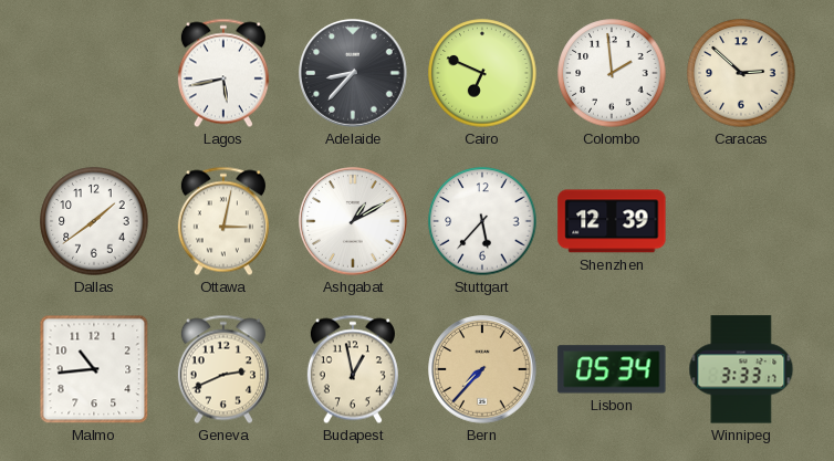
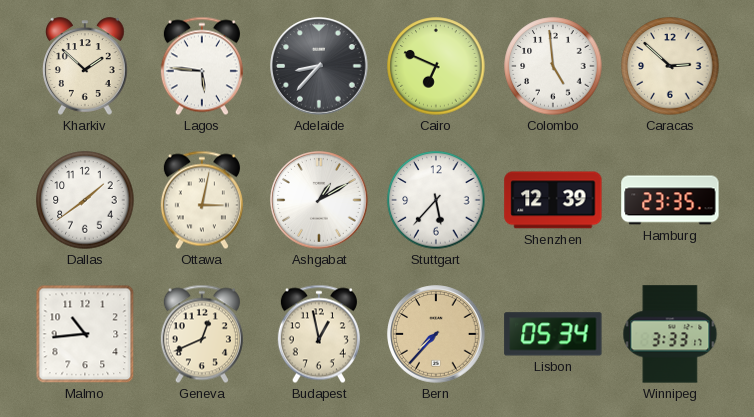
Kharkiv: none -> 1:52 (86, 66)
Lagos: 5:43 -> 5:46 (202, 66)
Colombo: 1:59 -> 4:59 (553, 66)
Hamburg: none -> 23:35 (670, 200)
Geneva: 2:41 -> 12:41 (202, 334)
